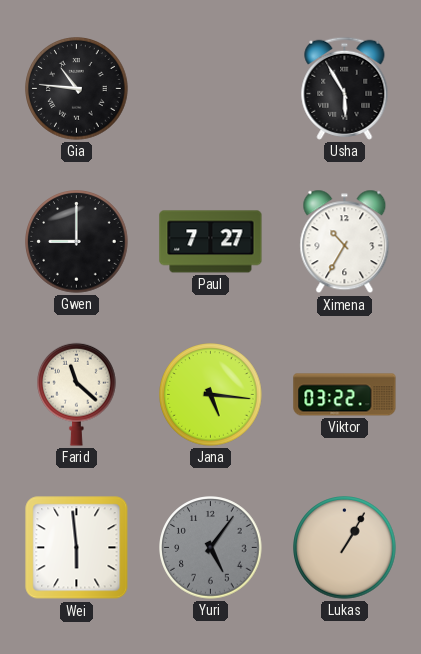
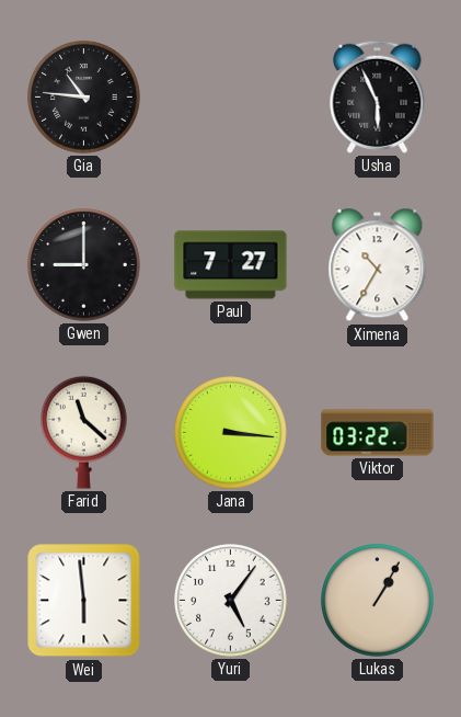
Usha: 5:55 -> 5:56 (378, 96)
Jana: 5:16 -> 3:16 (231, 433)
Yuri dial: grey -> white (231, 601)
